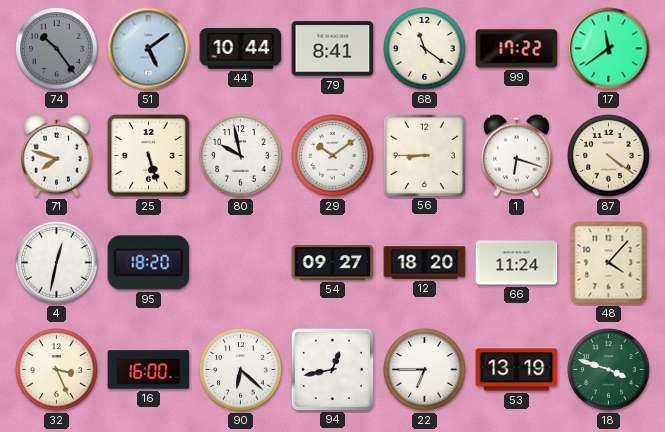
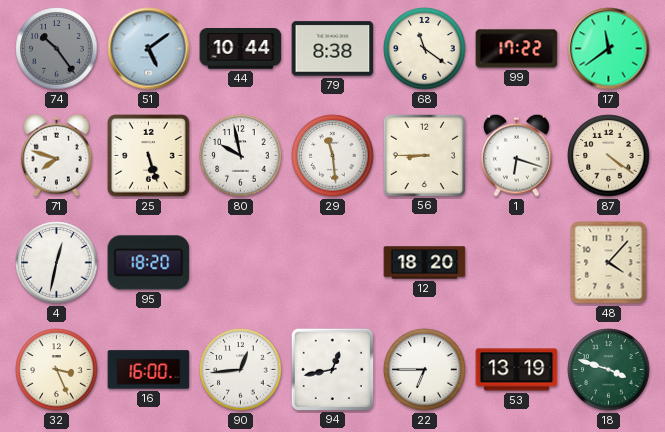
79: 8:41 -> 8:38 (333, 49)
29: 10:09 -> 11:29 (333, 156)
54: 09:27 -> none (333, 263)
66: 11:24 -> none (517, 263)
90: 6:22 -> 12:44 (241, 370)
